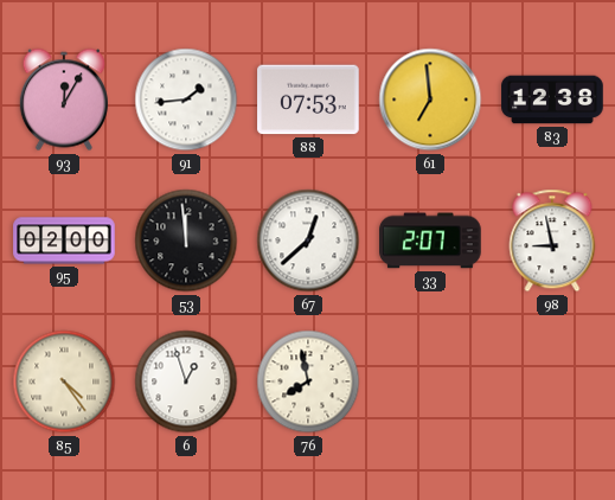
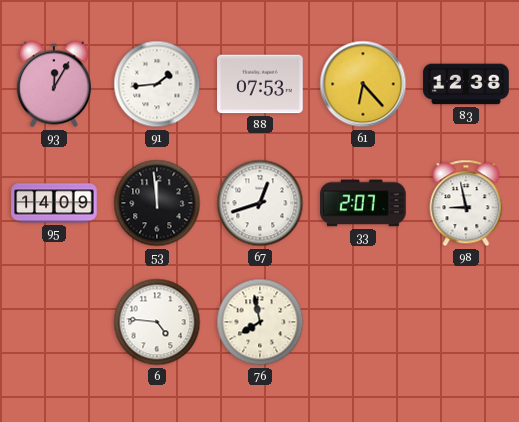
61: 6:59 -> 6:23 (363, 84)
95: 02:00 -> 14:09 (54, 203)
67: 12:38 -> 12:42 (260, 203)
85: 4:24 -> none (64, 382)
6: 12:57 -> 4:46 (157, 322)
